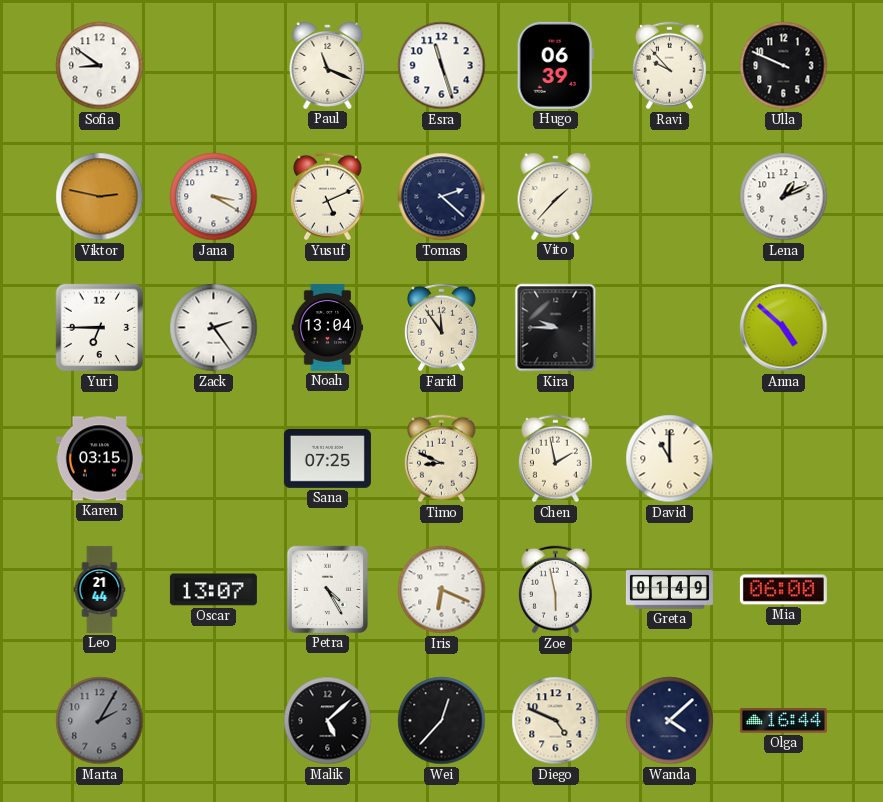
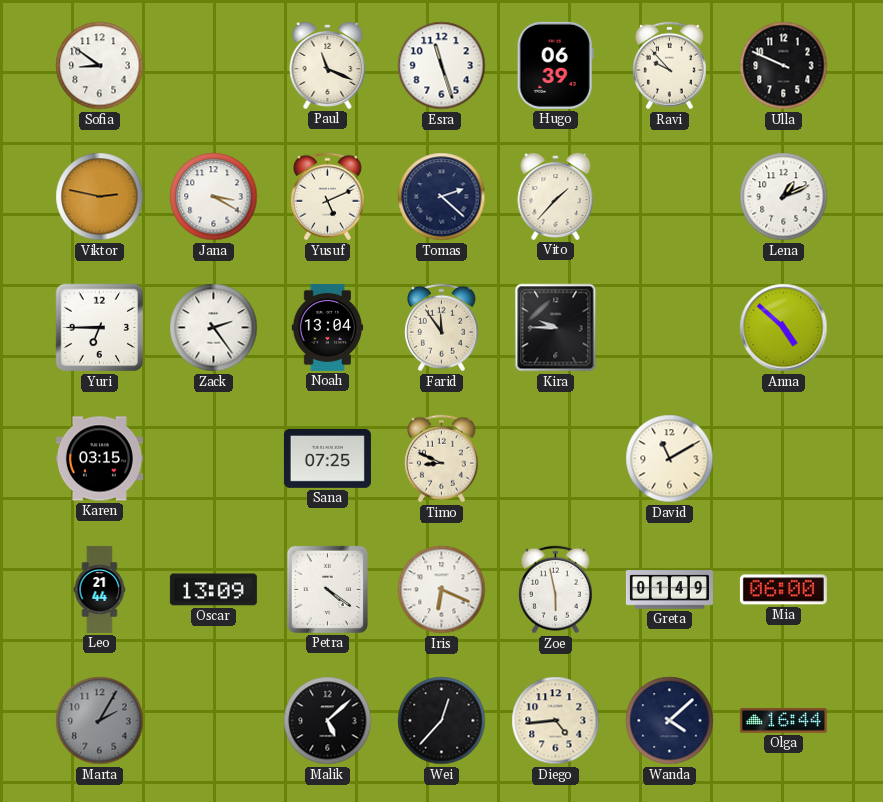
Chen: 1:58 -> none (555, 459)
David: 11:00 -> 11:10 (670, 459)
Oscar: 13:07 -> 13:09 (213, 590)
Petra: 4:25 -> 4:21 (327, 589)
Diego: 4:49 -> 4:44 (556, 721)
